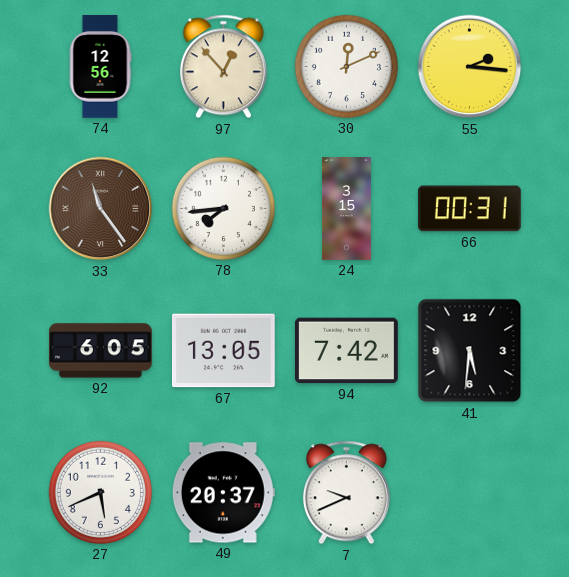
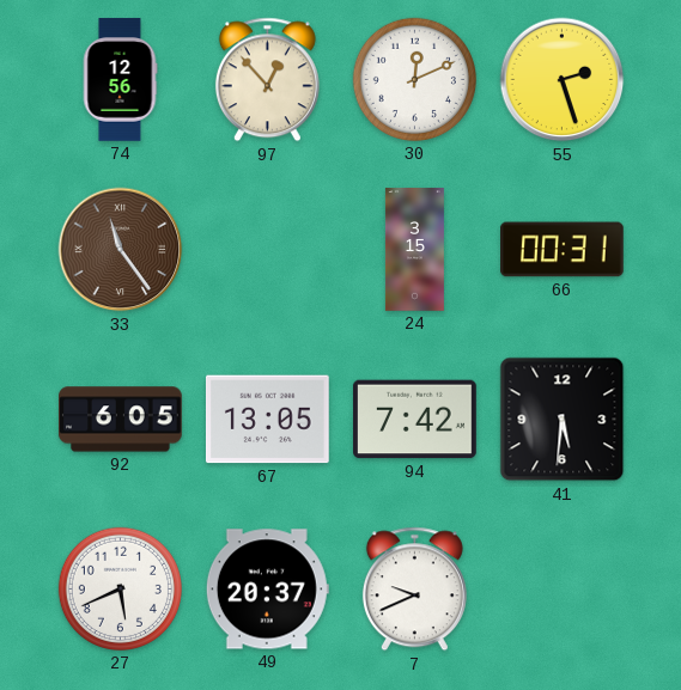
55: 2:16 -> 2:27 (563, 80)
78: 7:44 -> none (223, 208)
